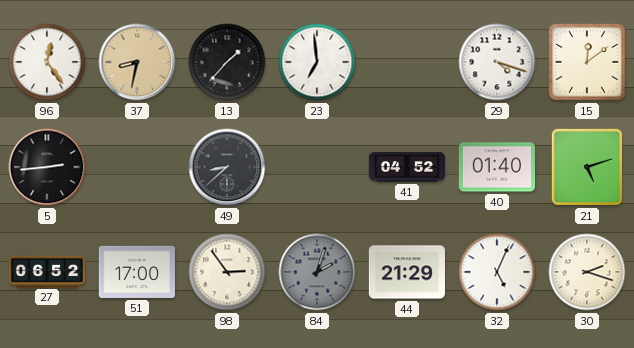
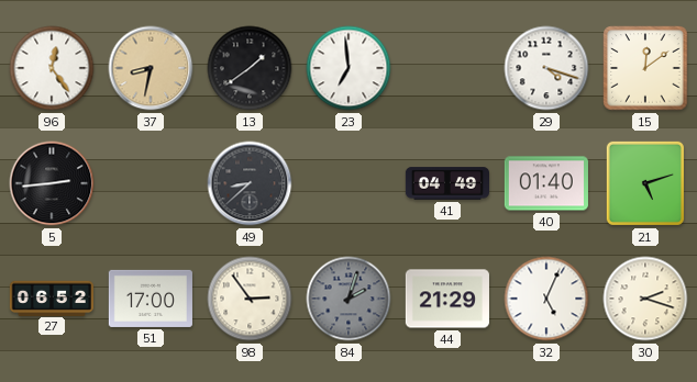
13: 1:37 -> 1:39 (250, 68)
41: 04:52 -> 04:49 (446, 183)
